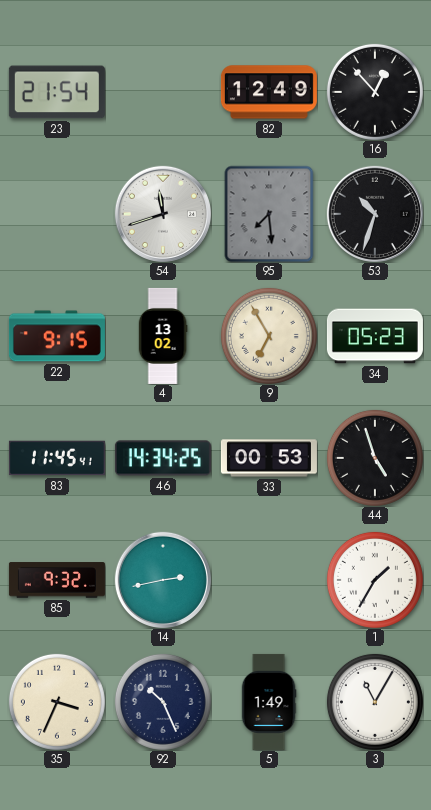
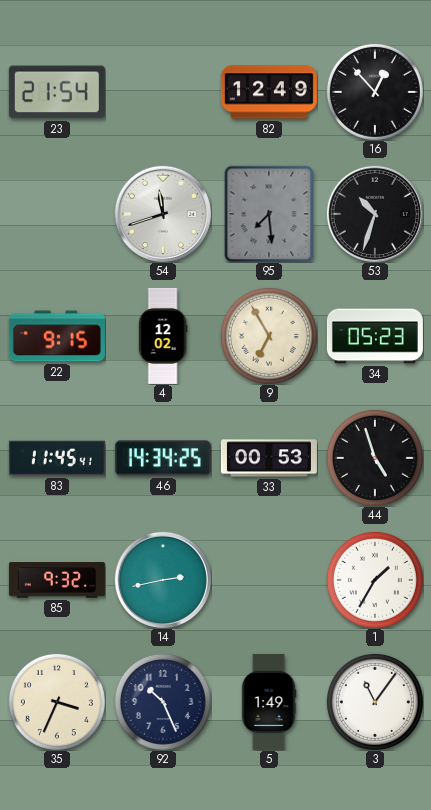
4: 13:02 -> 12:02 (163, 336)
3: 11:05 -> 11:06 (375, 702)
